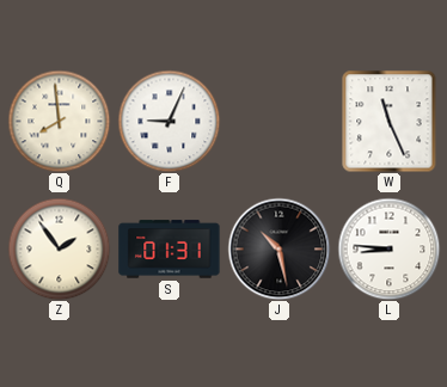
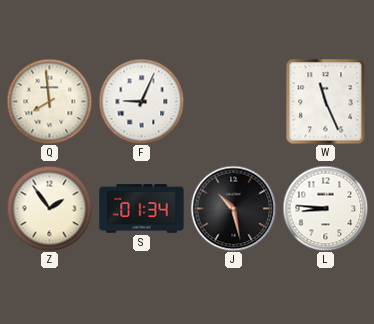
S: 01:31 -> 01:34 (142, 209)
